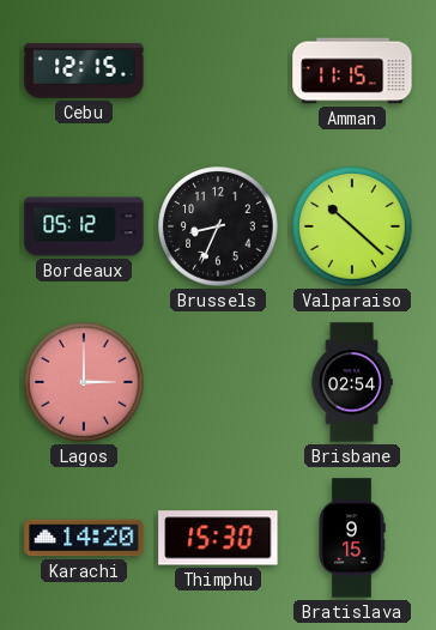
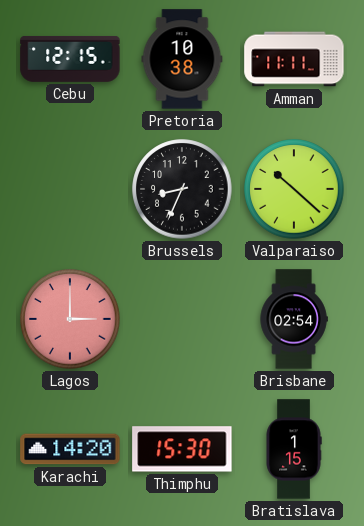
Pretoria: none -> 10:38 (182, 59)
Amman: 11:15 -> 11:11 (294, 59)
Bordeaux: 05:12 -> none (84, 226)
Bratislava: 9:15 -> 1:15 (294, 449)
